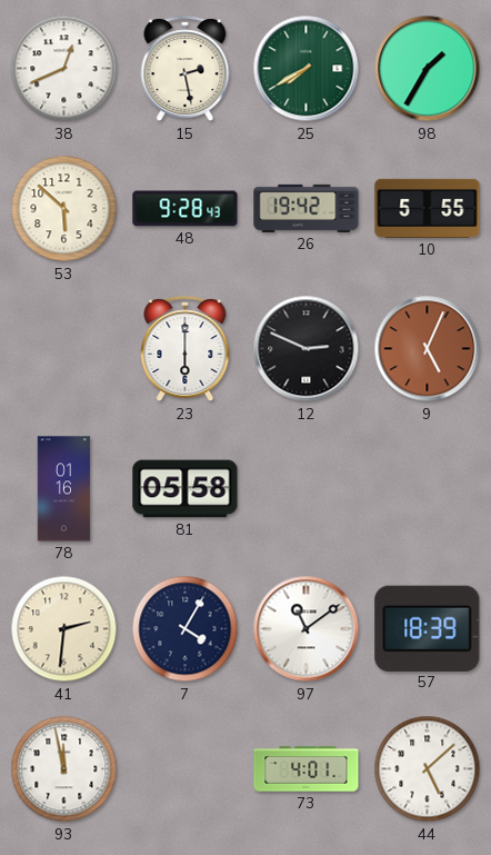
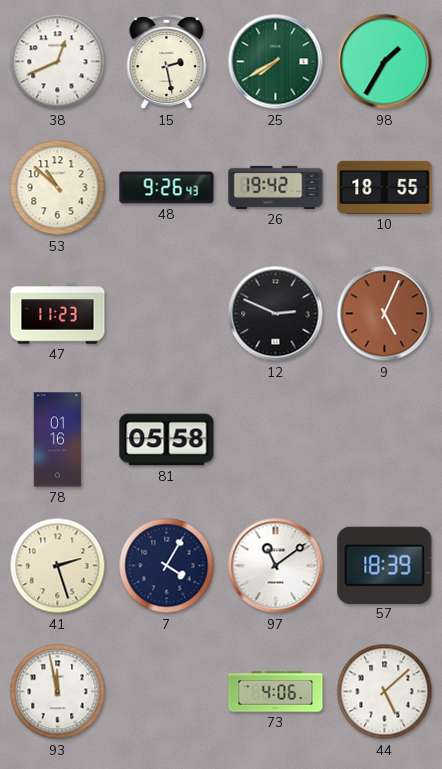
53: 5:52 -> 10:52 (58, 188)
48: 9:28 -> 9:26 (167, 188)
10: 5:55 -> 18:55 (385, 187)
47: none -> 11:23 (58, 314)
23: 6:00 -> none (186, 349)
41: 2:31 -> 2:27 (58, 566)
73: 4:01 -> 4:06 (276, 692)
